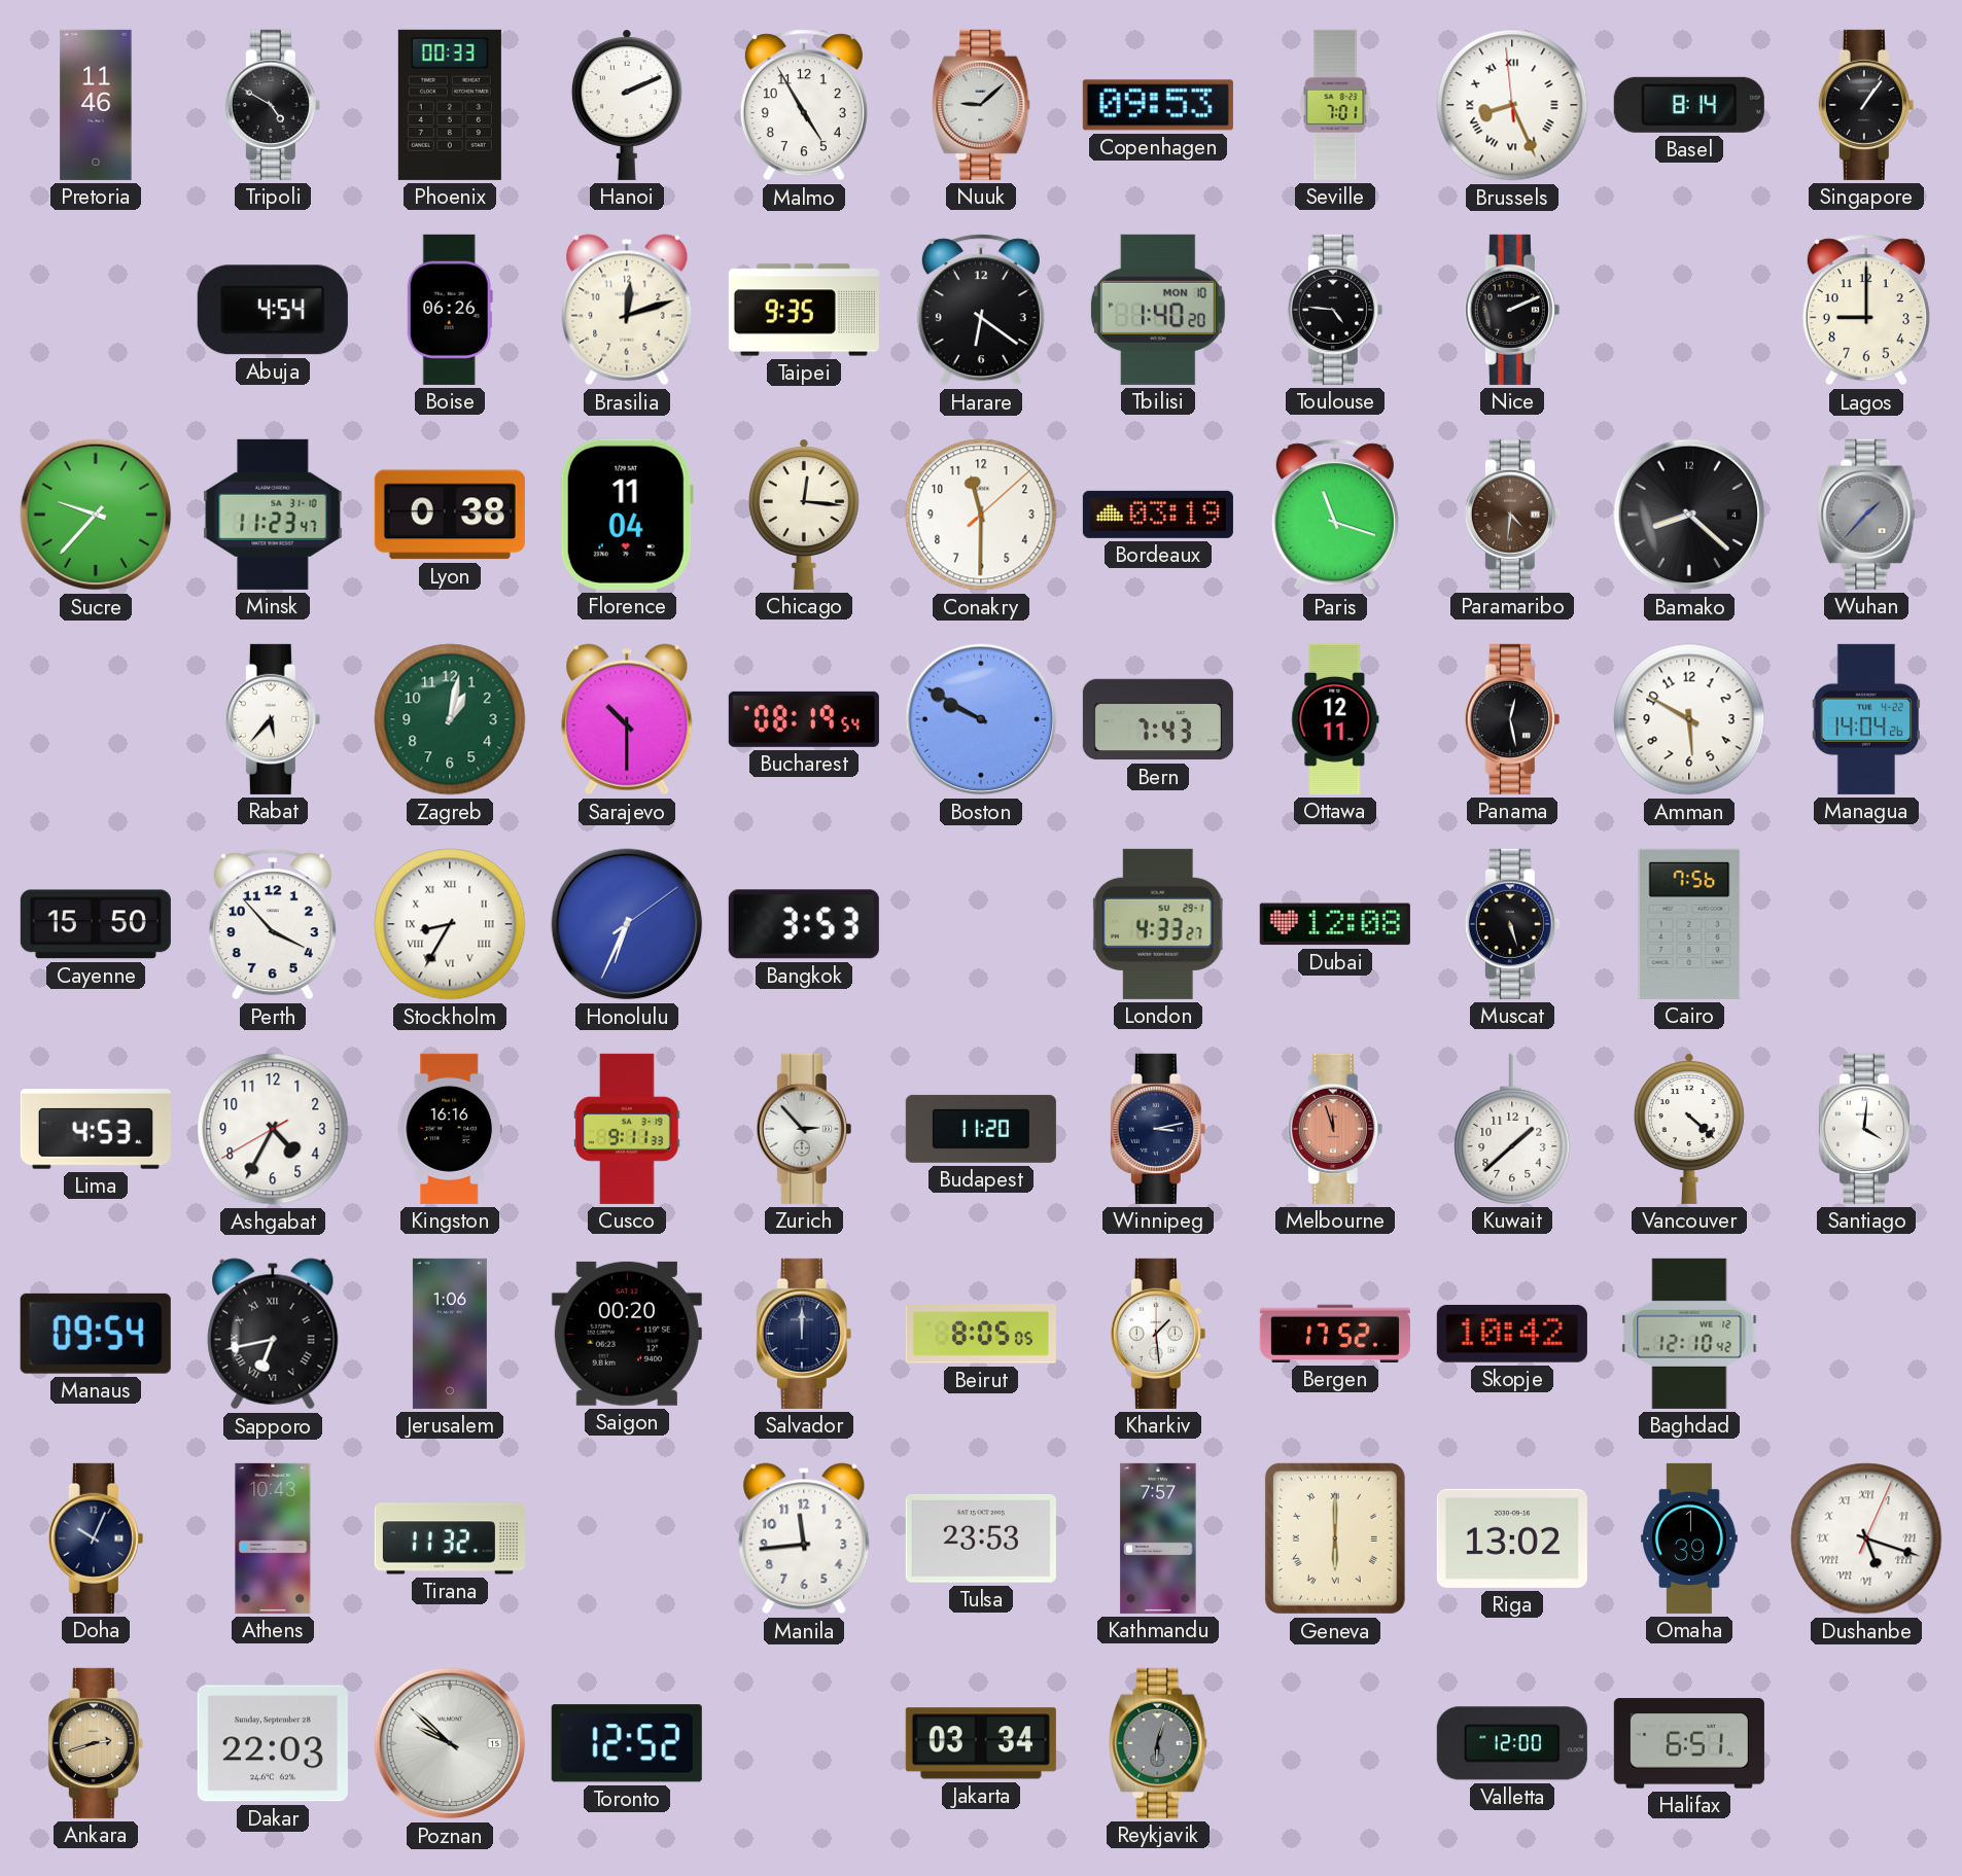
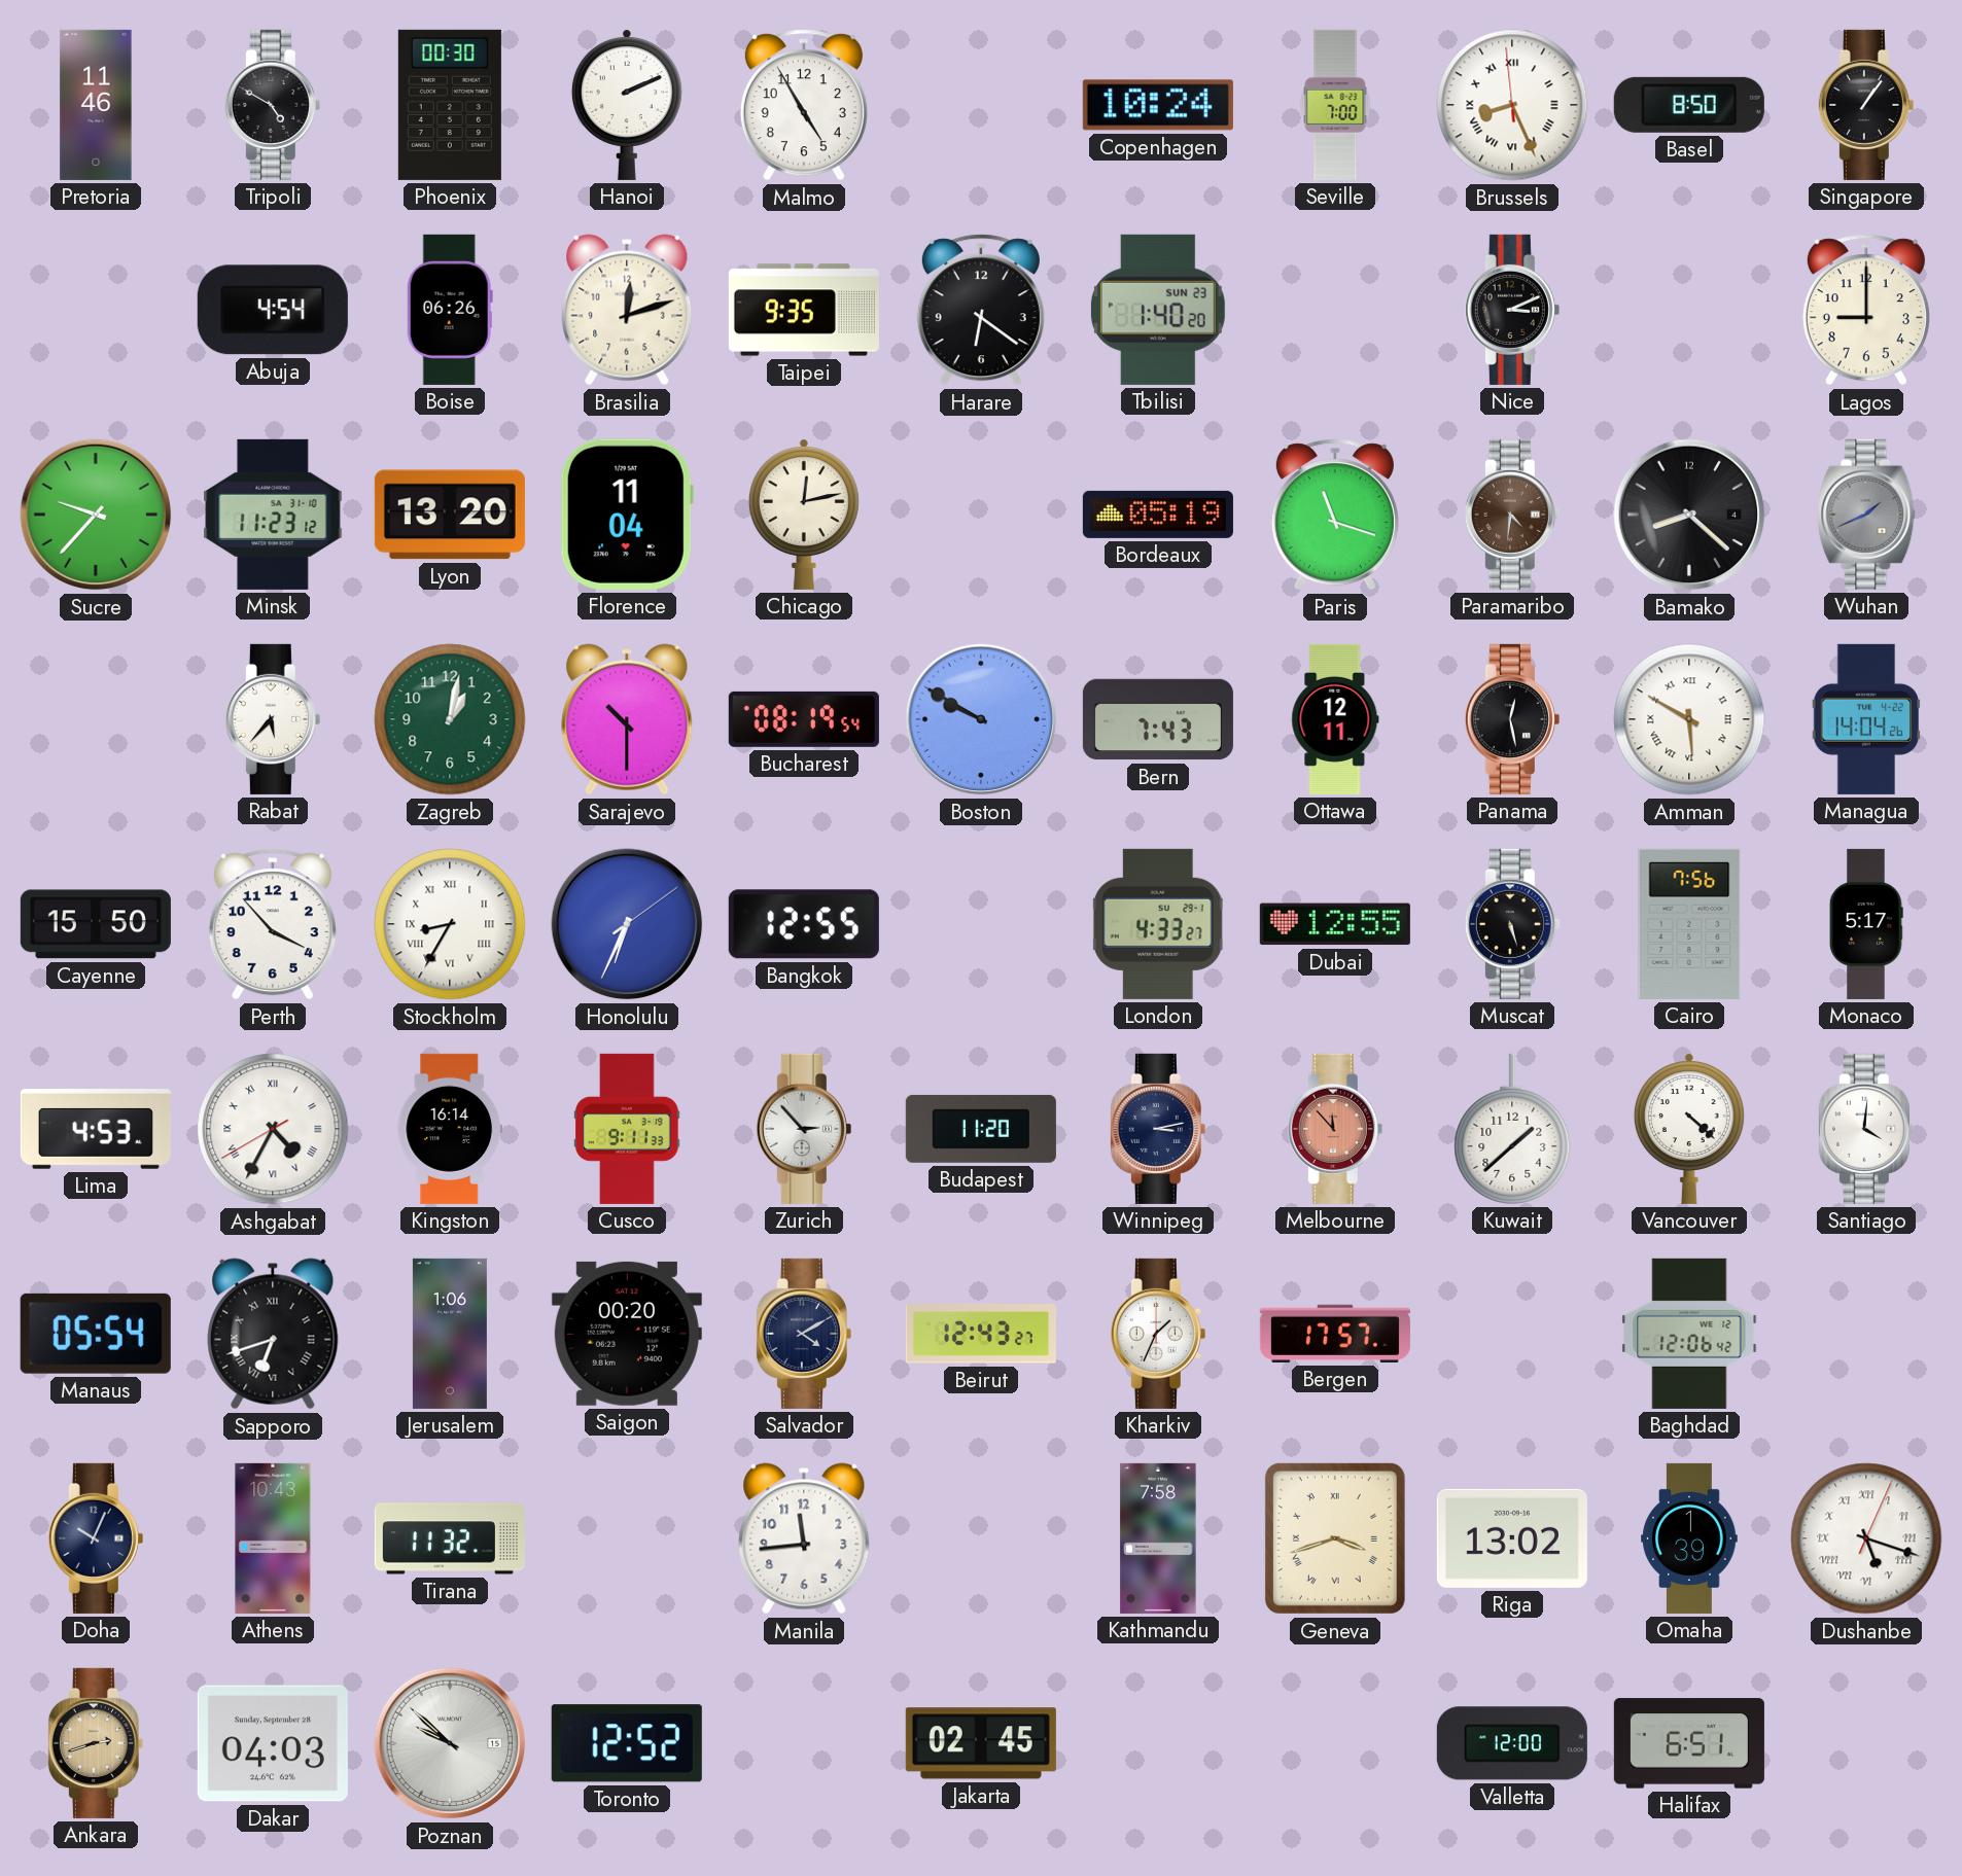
Phoenix: 00:33 -> 00:30 (450, 105)
Nuuk: 9:08 -> none (981, 105)
Copenhagen: 09:53 -> 10:24 (1158, 105)
Seville: 7:01 -> 7:00 (1335, 105)
Basel: 8:14 -> 8:50 (1689, 105)
Tbilisi date: MON 10 -> SUN 23 (1158, 310)
Toulouse: 4:46 -> none (1335, 310)
Nice: 2:11 -> 3:11 (1512, 310)
Minsk: 11:23:47 -> 11:23:12 (273, 515)
Lyon: 0:38 -> 13:20 (450, 515)
Chicago: 12:16 -> 12:13 (804, 515)
Conakry: 11:30 -> none (981, 515)
Bordeaux: 03:19 -> 05:19 (1158, 515)
Wuhan: 1:37 -> 1:41 (1866, 515)
Amman numerals: Arabic -> Roman (1689, 719)
Bangkok: 3:53 -> 12:55 (804, 924)
Dubai: 12:08 -> 12:55 (1335, 924)
Monaco: none -> 5:17 (1866, 924)
Ashgabat numerals: Arabic -> Roman (273, 1129)
Kingston: 16:16 -> 16:14 (449, 1129)
Melbourne: 11:57 -> 11:53 (1335, 1129)
Manaus: 09:54 -> 05:54 (96, 1334)
Sapporo: 6:43 -> 6:42 (273, 1334)
Salvador: 12:00 -> 4:10 (804, 1334)
Beirut: 8:05 -> 12:43 (981, 1334)
Kharkiv: 1:29 -> 1:34 (1158, 1334)
Bergen: 17:52 -> 17:57 (1335, 1334)
Skopje: 10:42 -> none (1512, 1334)
Baghdad: 12:10 -> 12:06 (1689, 1334)
Tulsa: 23:53 -> none (981, 1538)
Kathmandu: 7:57 -> 7:58 (1158, 1538)
Geneva: 6:00 -> 3:42 (1335, 1538)
Dakar: 22:03 -> 04:03 (273, 1743)
Jakarta: 03:34 -> 02:45 (981, 1743)
Reykjavik: 6:03 -> none (1158, 1743)
